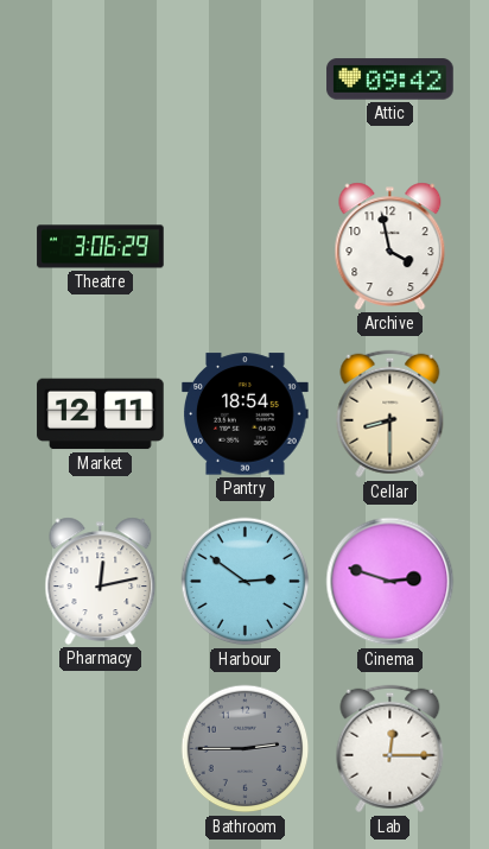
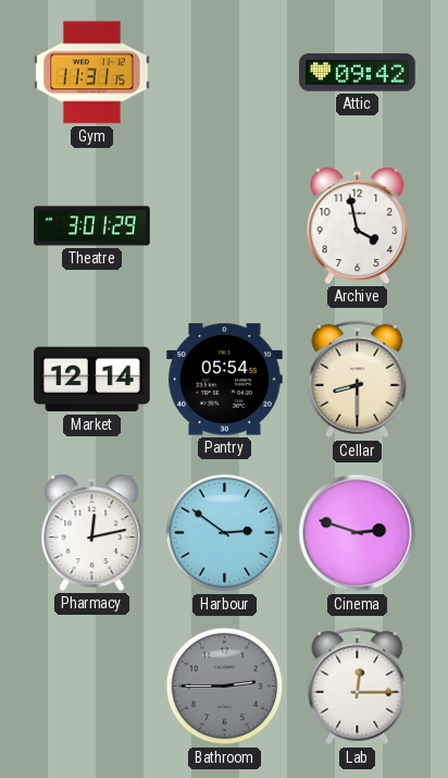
Gym: none -> 11:31 (92, 73)
Theatre: 3:06 -> 3:01 (92, 226)
Market: 12:11 -> 12:14 (92, 380)
Pantry: 18:54 -> 05:54 (225, 380)
